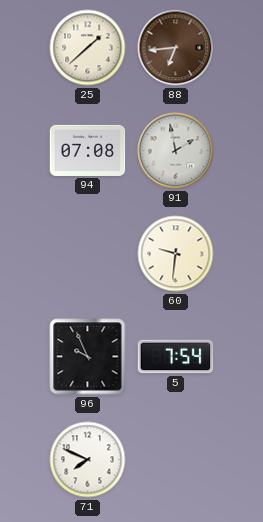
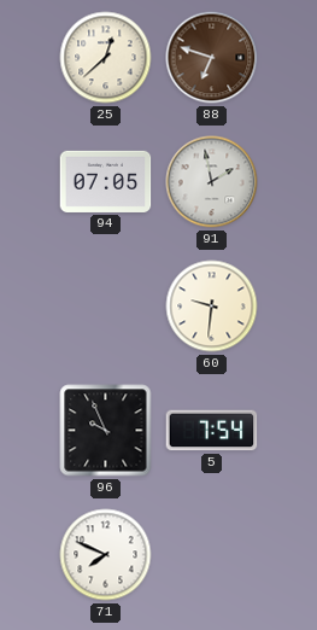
25: 1:38 -> 12:38 (106, 58)
88: 6:44 -> 6:48 (212, 58)
94: 07:08 -> 07:05 (106, 181)
